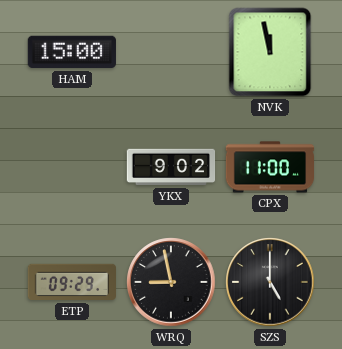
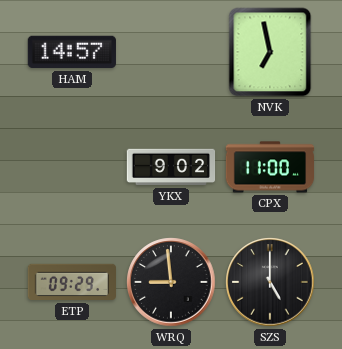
HAM: 15:00 -> 14:57 (72, 52)
NVK: 11:58 -> 6:58 (270, 52)
WRQ: 8:58 -> 8:59 (171, 282)
